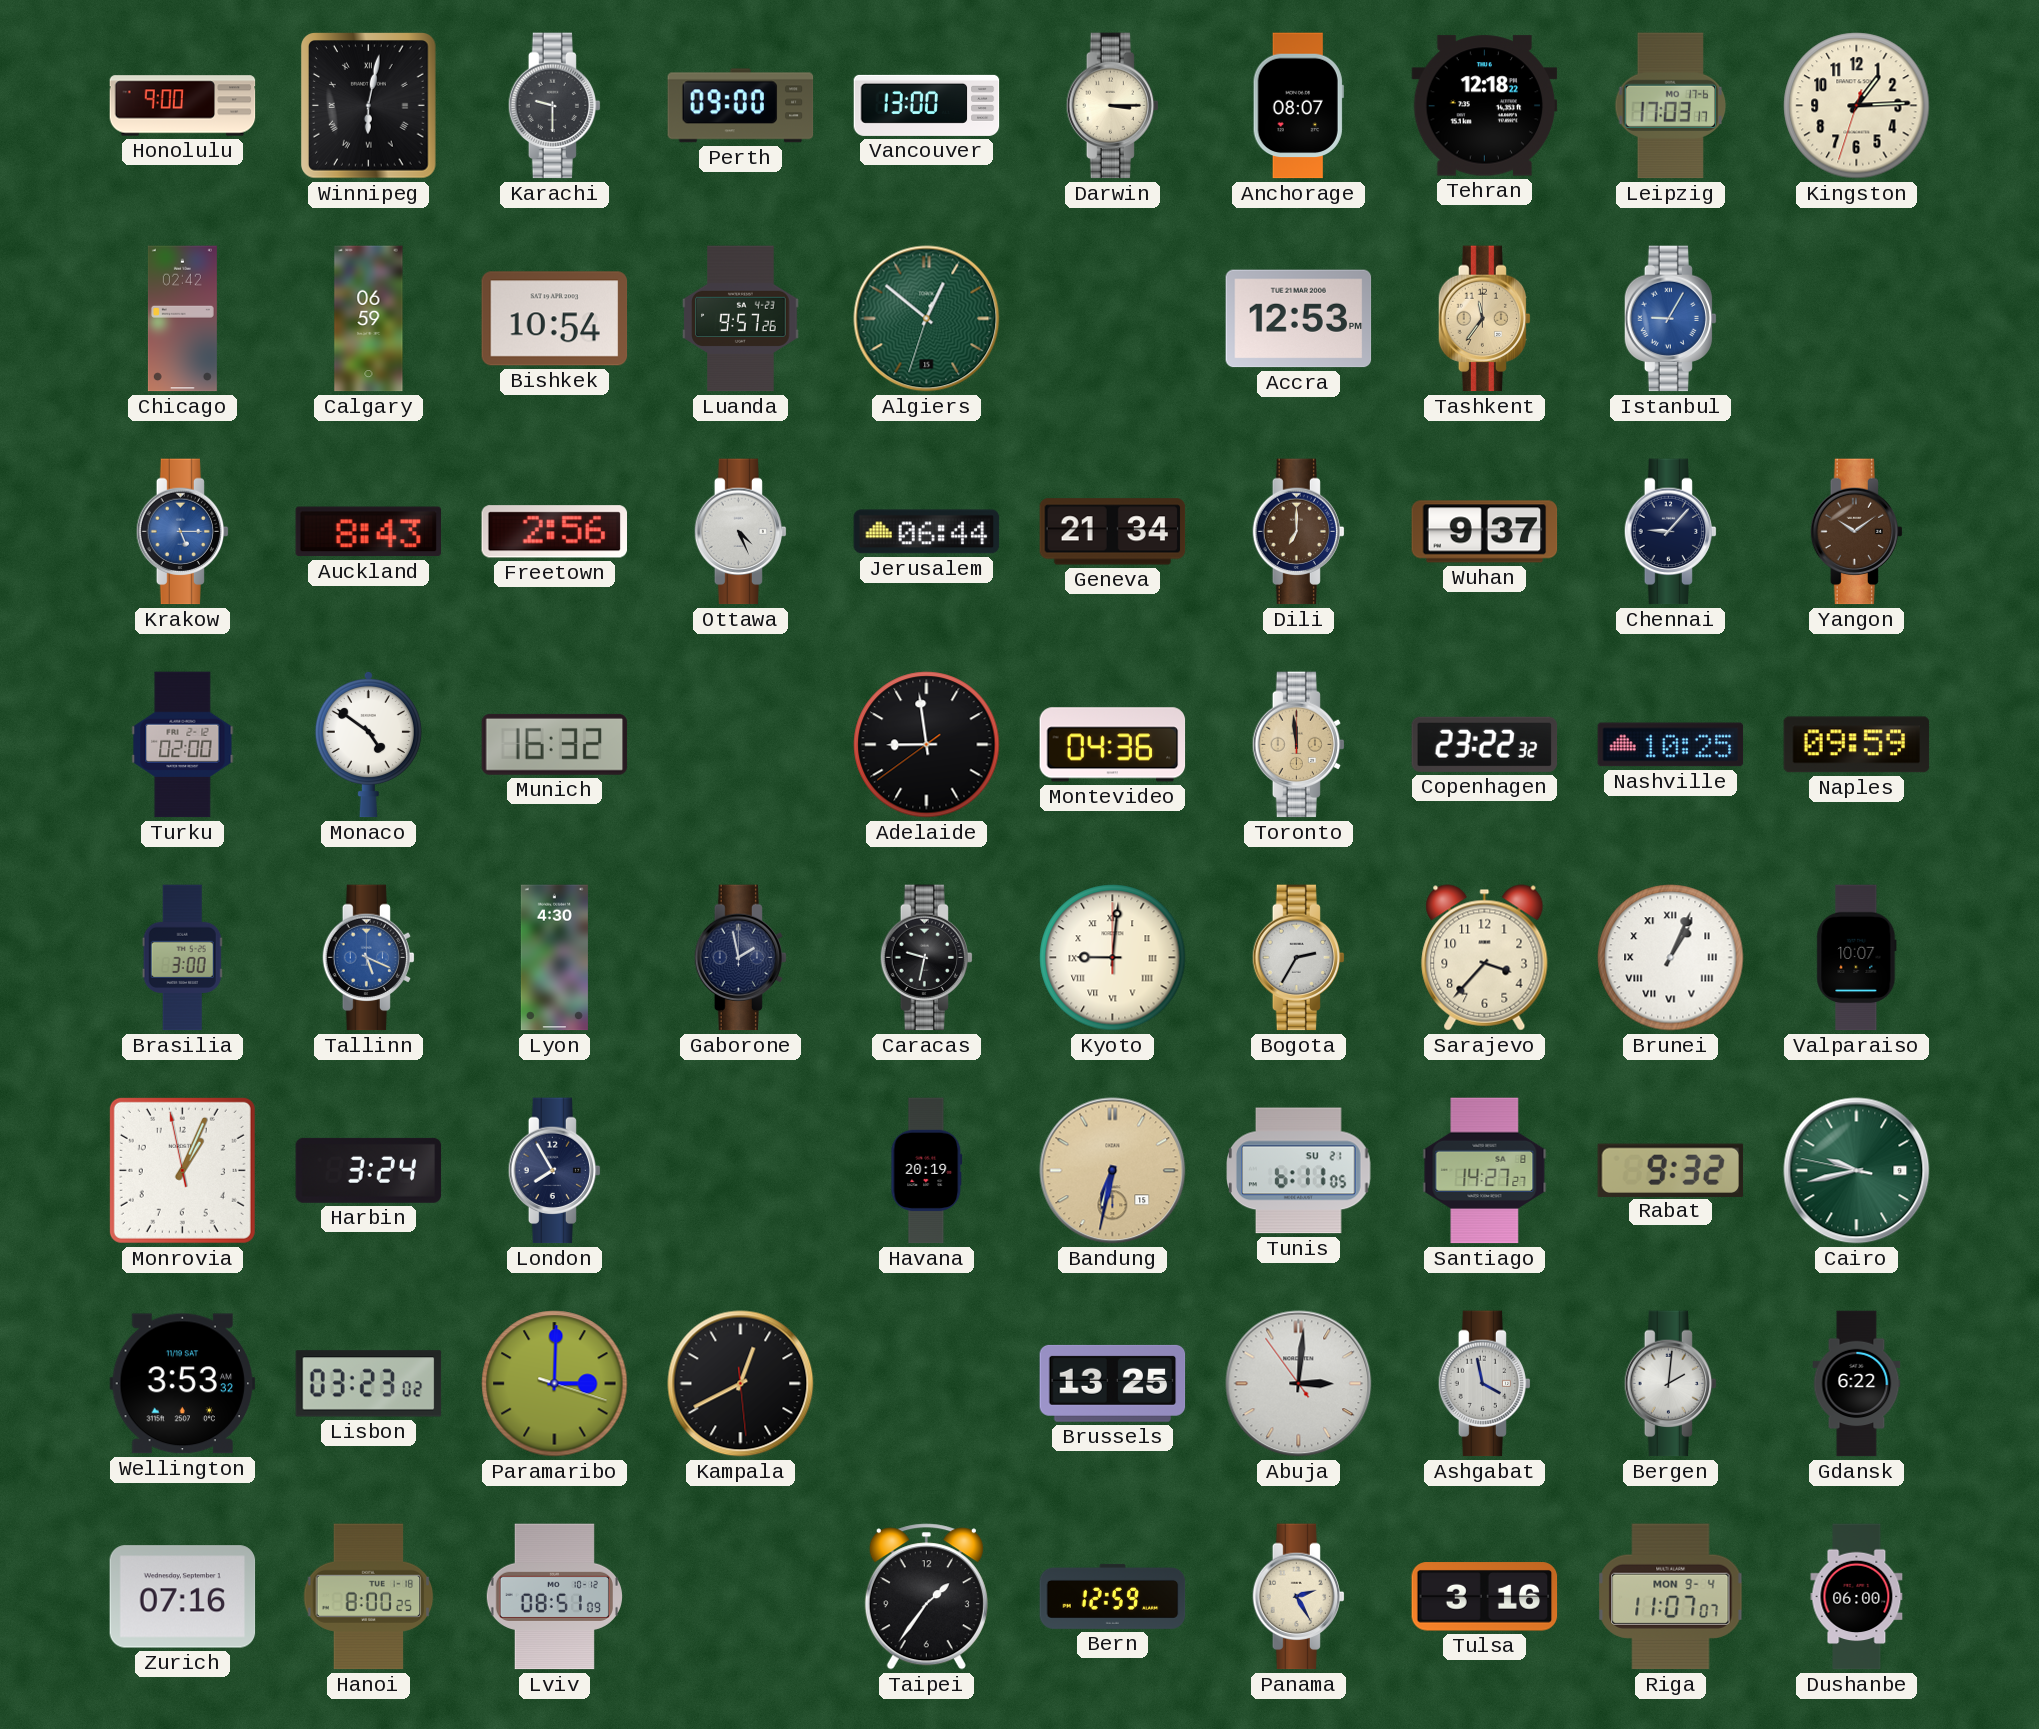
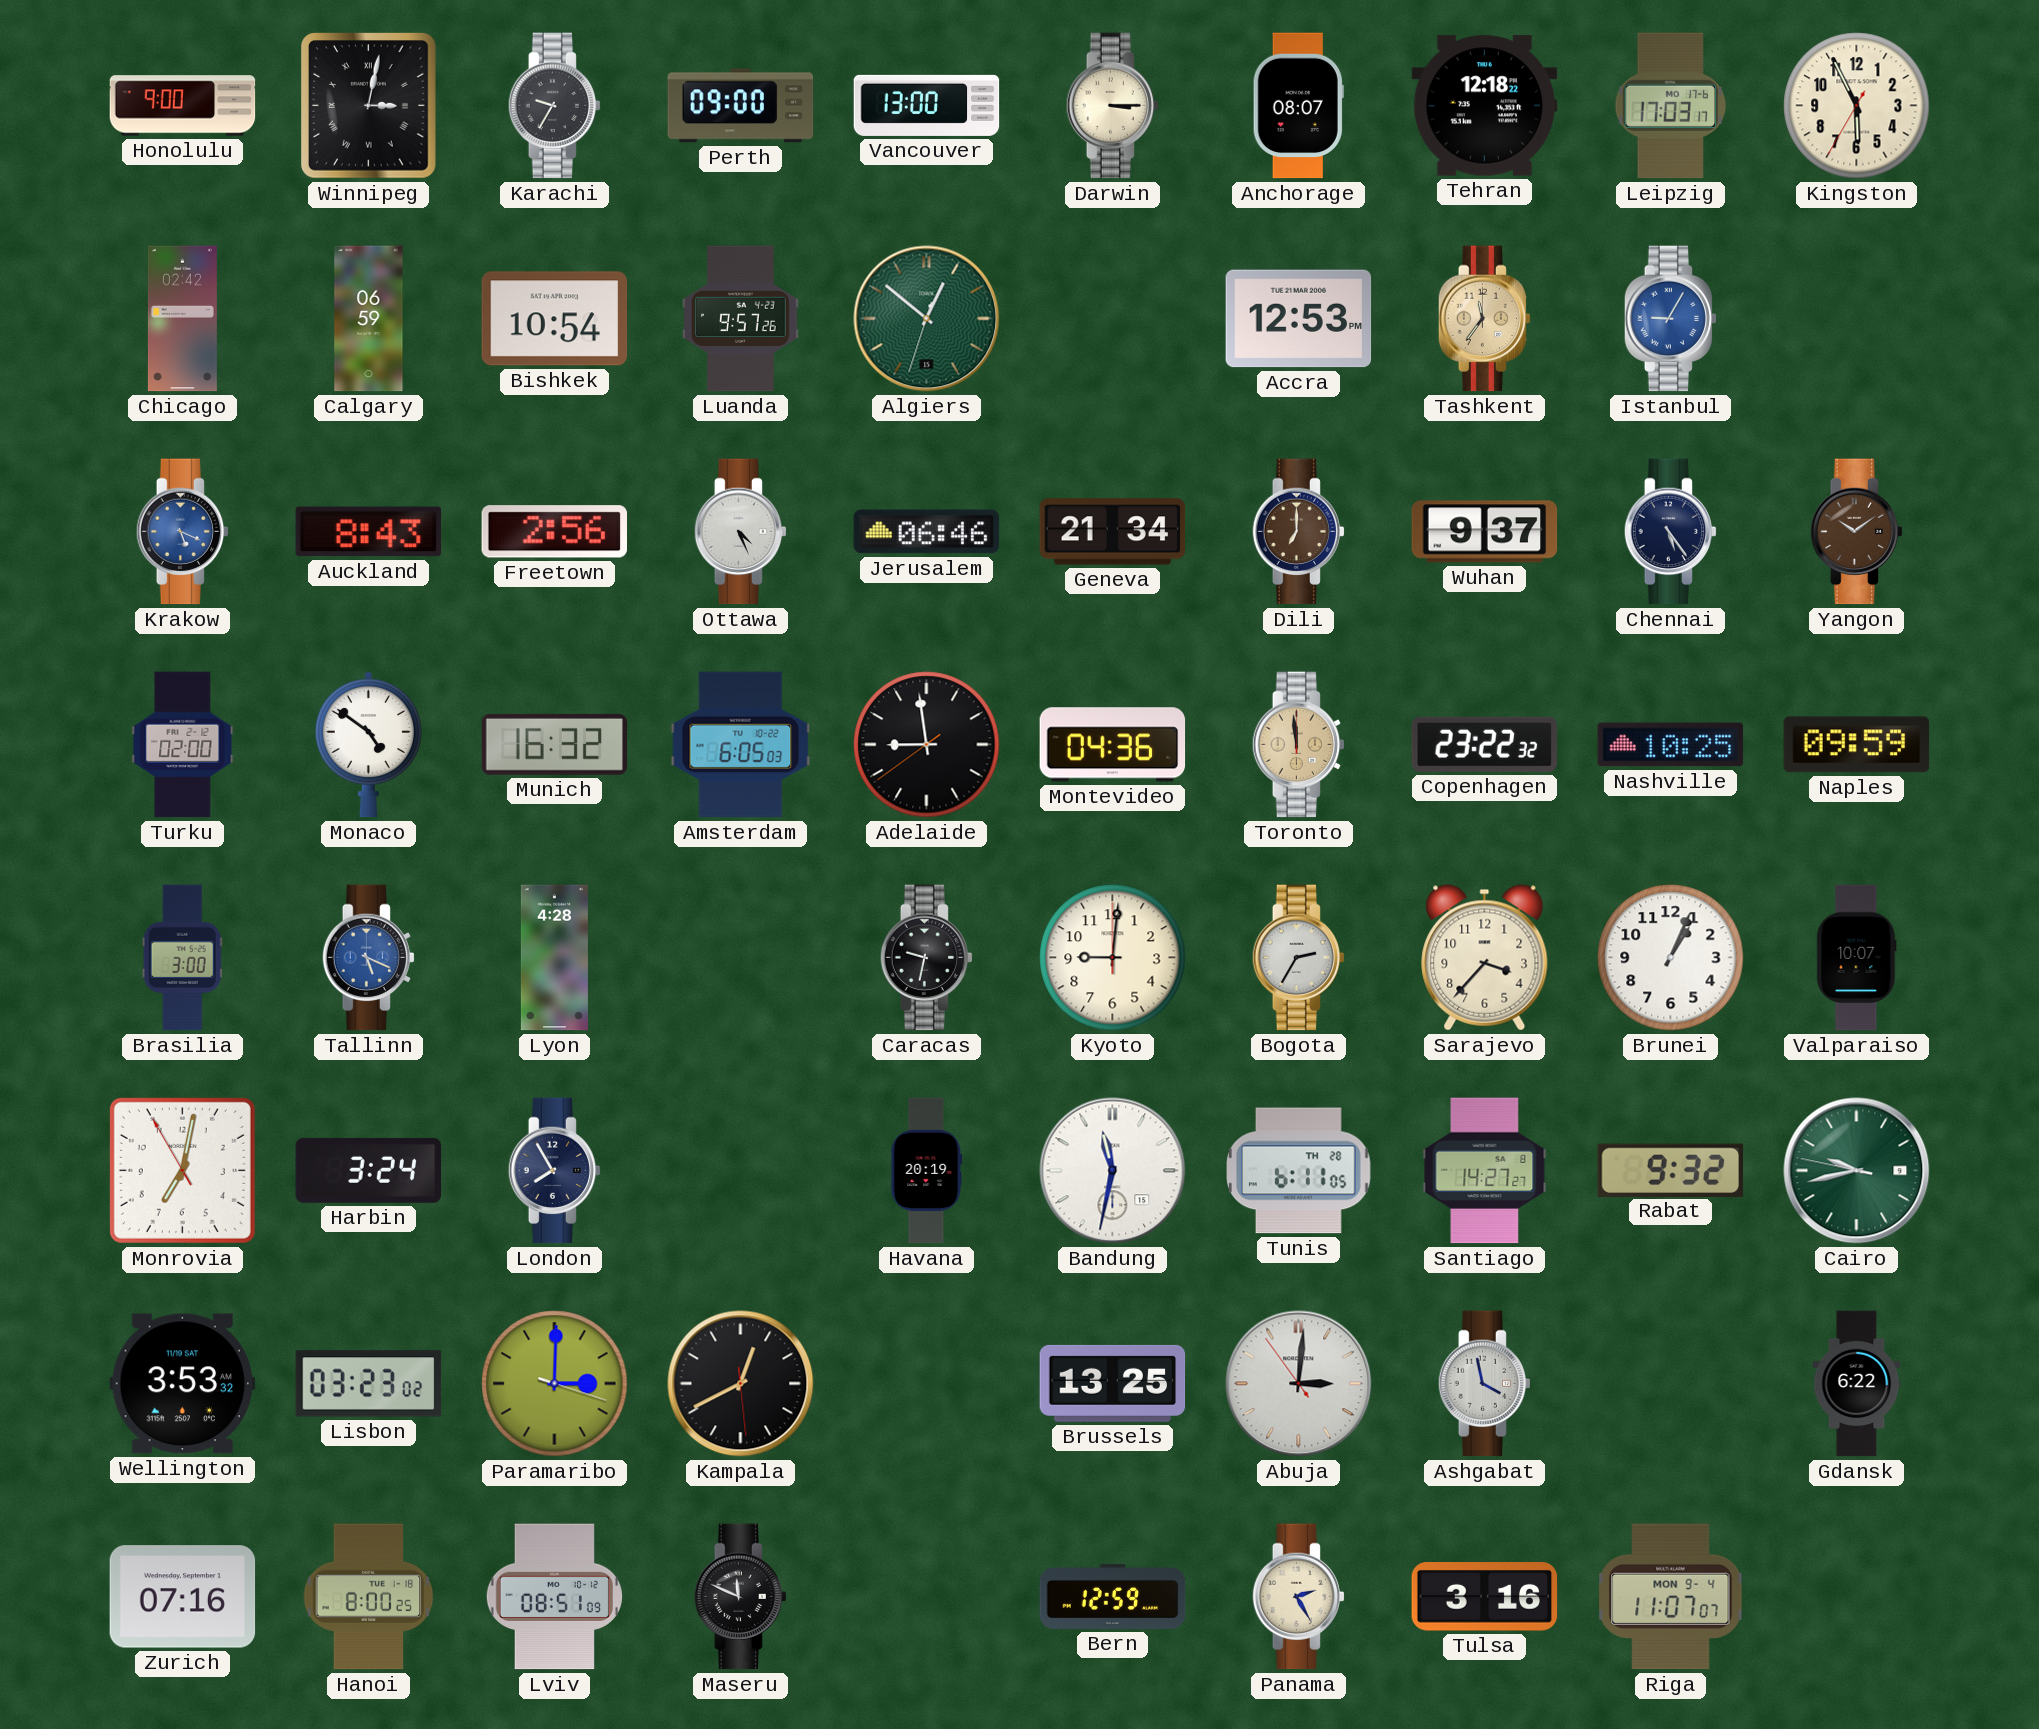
Winnipeg: 6:02 -> 3:02 (369, 106)
Karachi: 9:30 -> 9:35 (555, 106)
Kingston: 1:14 -> 5:55 (1857, 106)
Krakow: 5:15 -> 5:19 (183, 532)
Jerusalem: 06:44 -> 06:46 (927, 532)
Chennai: 9:07 -> 5:24 (1671, 532)
Amsterdam: none -> 6:05 (741, 745)
Lyon: 4:30 -> 4:28 (554, 958)
Gaborone: 1:58 -> none (741, 958)
Kyoto numerals: Roman -> Arabic (1113, 958)
Brunei numerals: Roman -> Arabic (1671, 958)
Monrovia: 1:03 -> 7:01 (182, 1170)
Bandung: 6:32 -> 11:32 (1113, 1171)
Bandung dial: champagne -> white (1113, 1171)
Tunis date: SU 21 -> TH 28 (1299, 1171)
Bergen: 2:01 -> none (1671, 1384)
Maseru: none -> 11:49 (741, 1597)
Taipei: 1:36 -> none (926, 1597)
Dushanbe: 06:00 -> none (1857, 1597)
